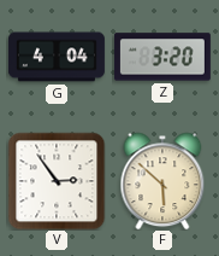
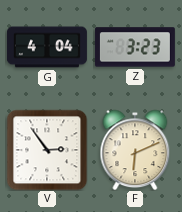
Z: 3:20 -> 3:23 (135, 47)
F: 5:52 -> 6:11 (135, 150)
